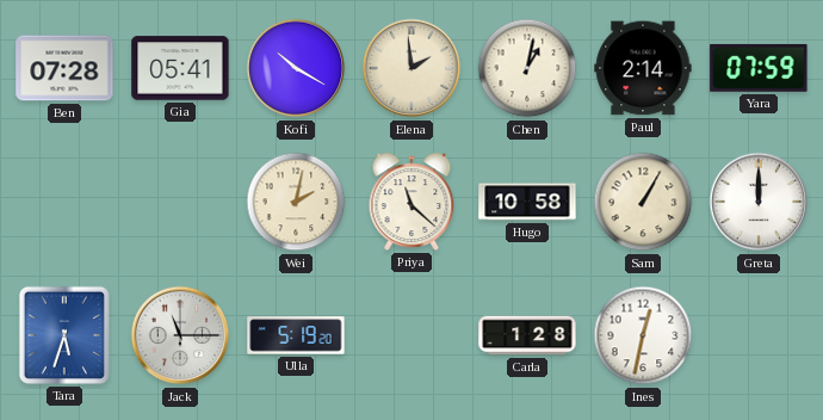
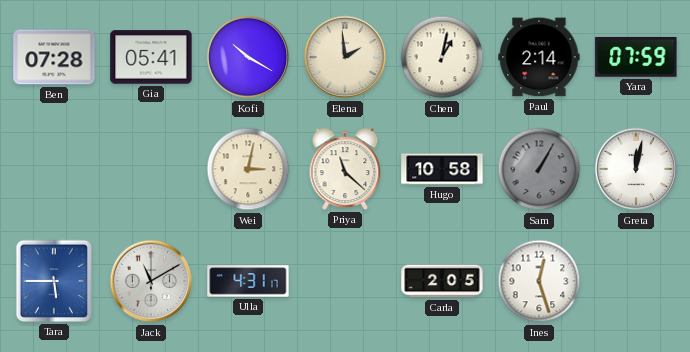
Wei: 2:02 -> 3:02 (248, 169)
Sam dial: cream -> grey (539, 169)
Greta: 12:00 -> 12:02 (636, 169)
Tara: 5:33 -> 5:45 (54, 281)
Jack: 11:15 -> 11:10 (151, 281)
Ulla: 5:19 -> 4:31 (248, 281)
Carla: 1:28 -> 2:05 (442, 281)
Ines: 12:32 -> 12:27 (539, 281)
